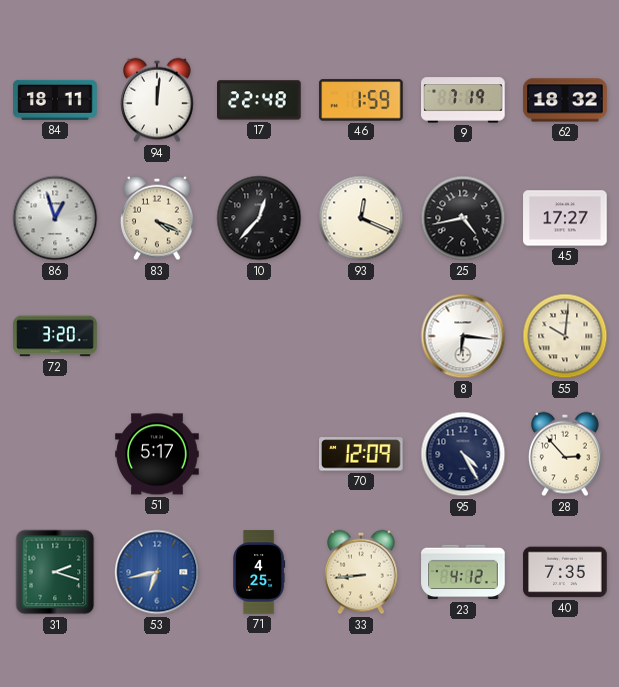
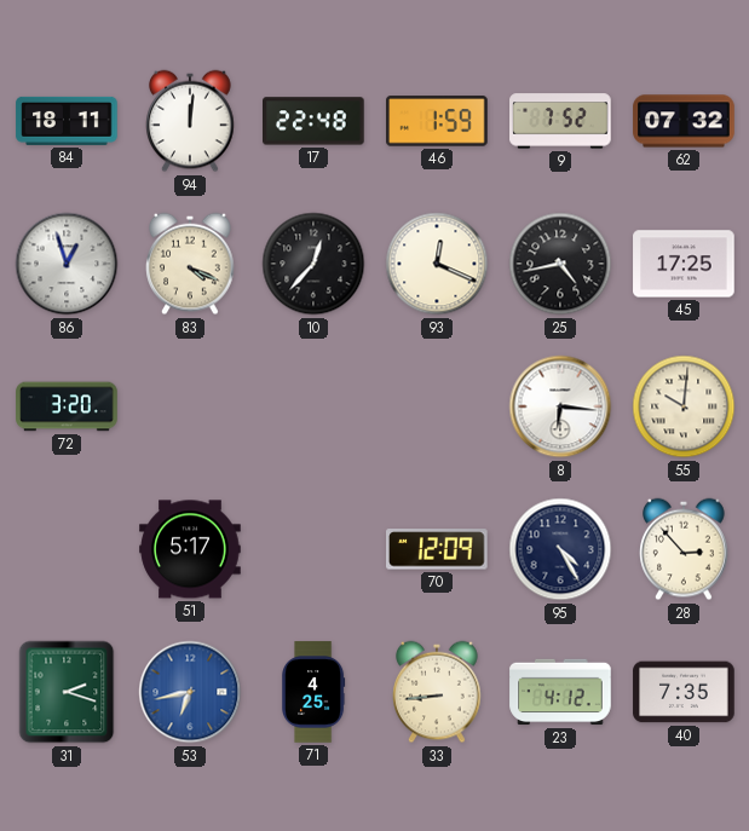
9: 7:19 -> 7:52 (560, 121)
62: 18:32 -> 07:32 (684, 121)
45: 17:27 -> 17:25 (684, 264)
